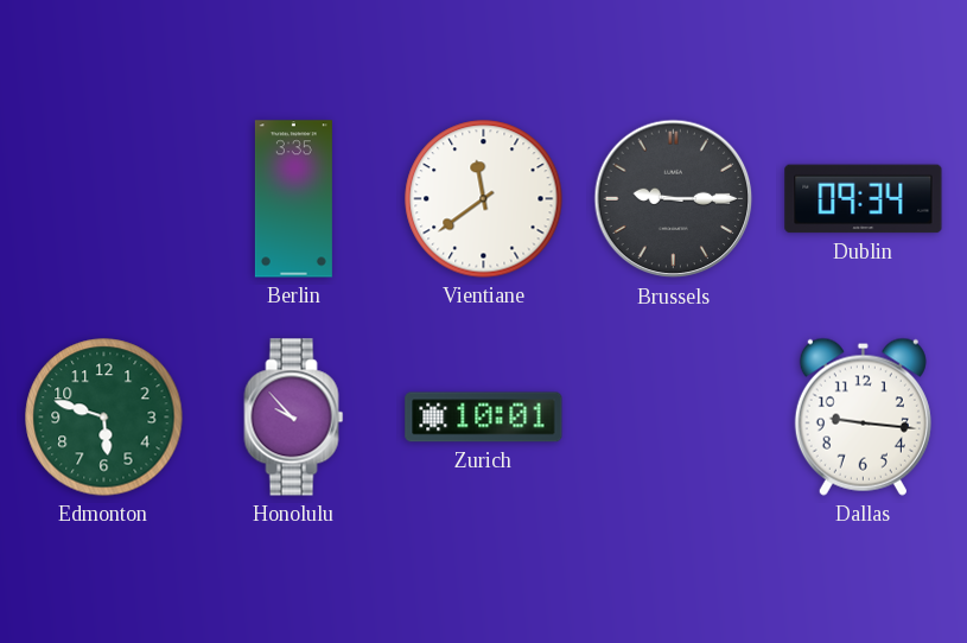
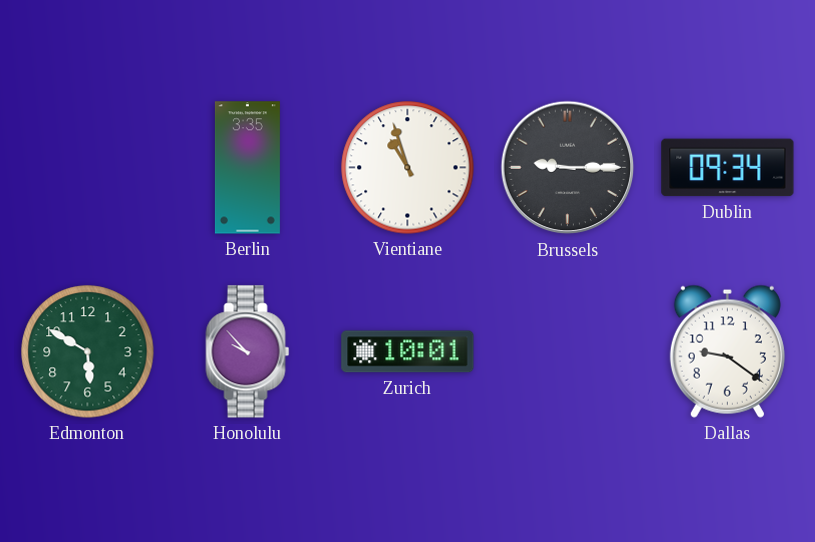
Vientiane: 11:39 -> 10:57 (408, 168)
Edmonton: 5:48 -> 5:50 (88, 352)
Dallas: 9:16 -> 9:21 (727, 351)
